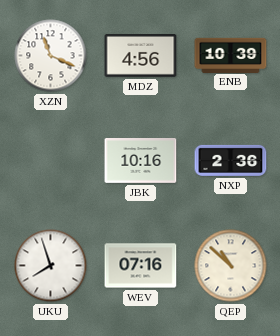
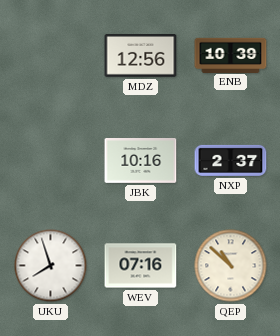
XZN: 11:19 -> none (51, 56)
MDZ: 4:56 -> 12:56 (141, 56)
NXP: 2:36 -> 2:37 (231, 160)
